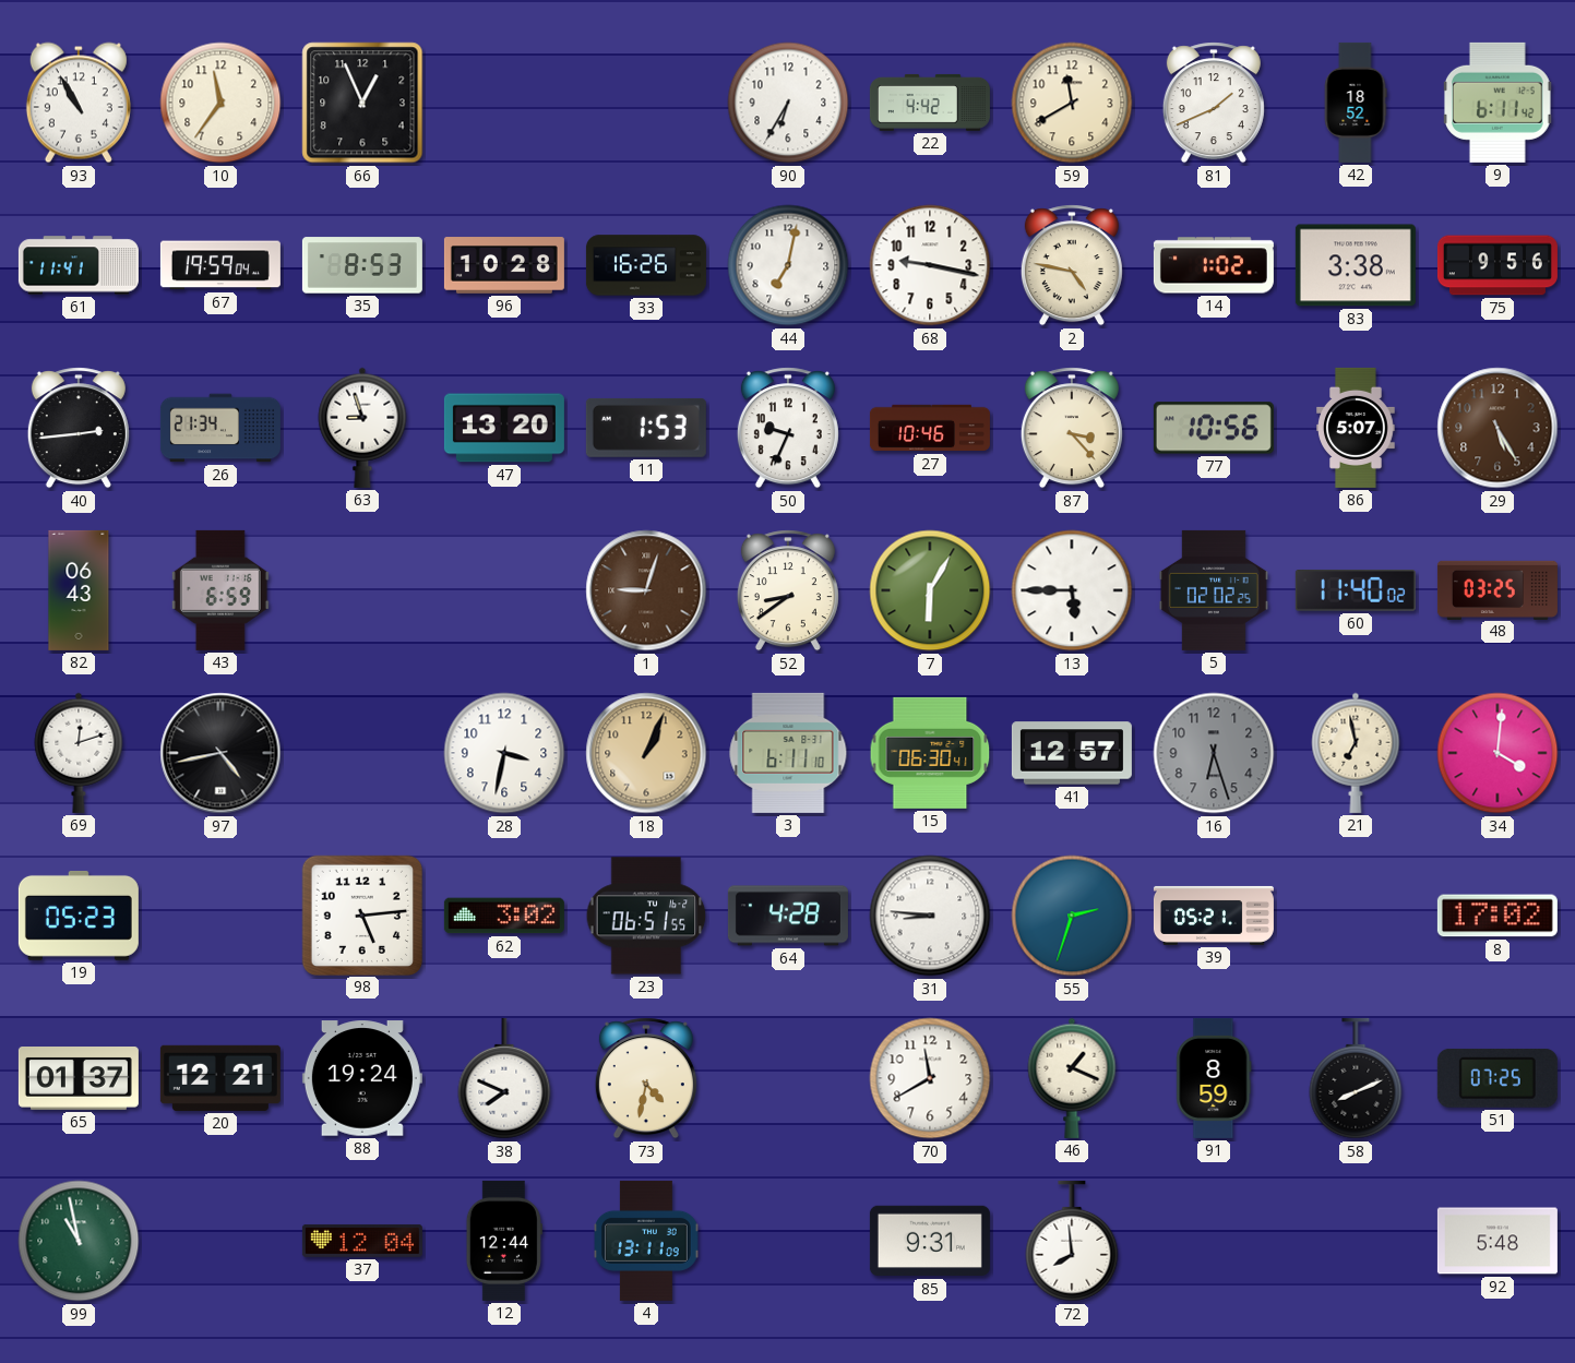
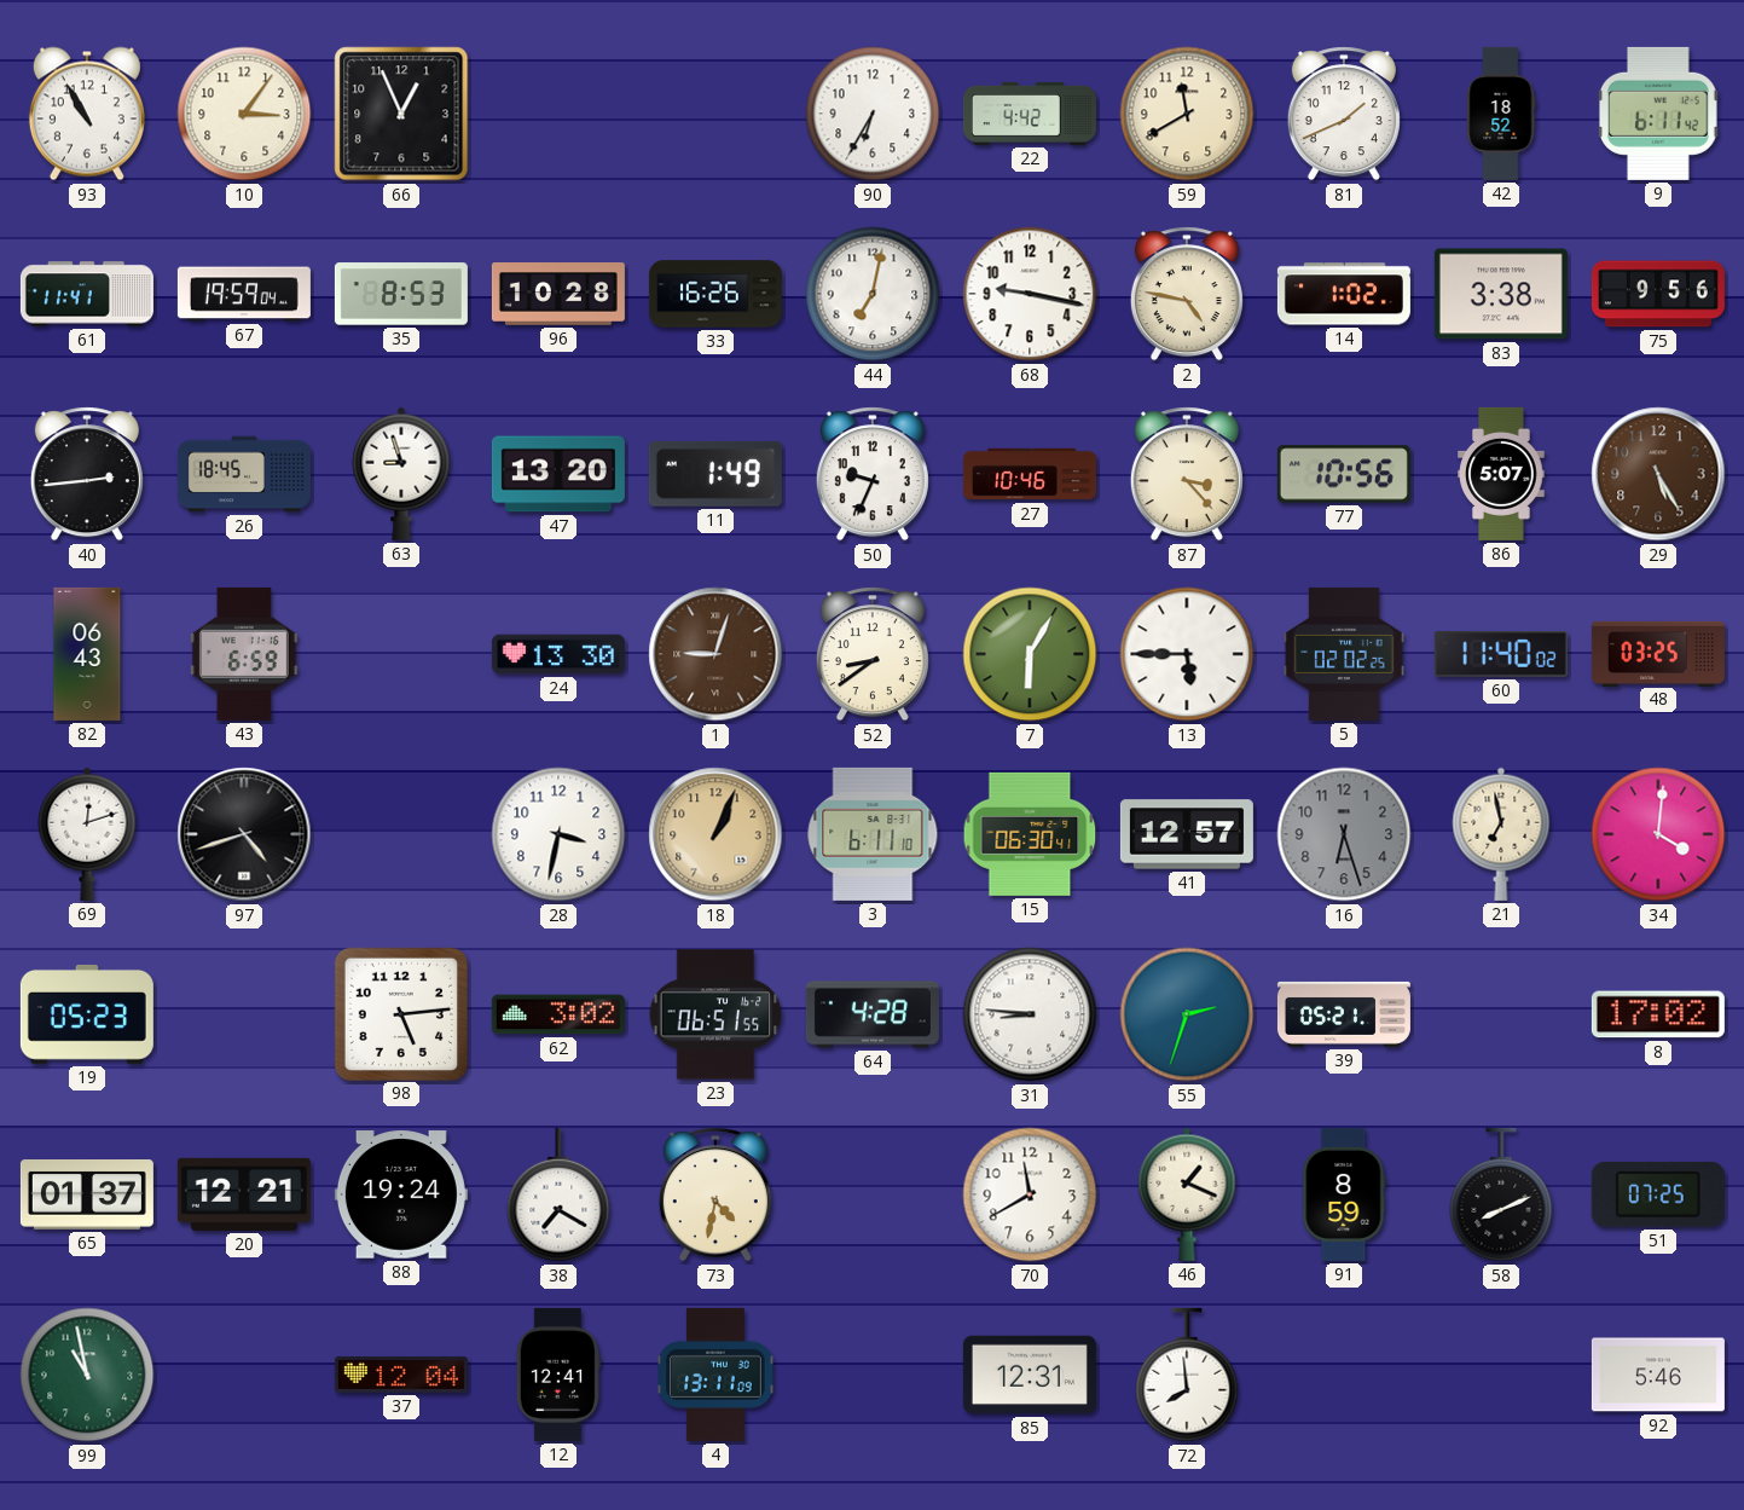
10: 11:36 -> 3:06 (244, 114)
26: 21:34 -> 18:45 (244, 474)
11: 1:53 -> 1:49 (715, 474)
24: none -> 13:30 (558, 654)
97: 4:43 -> 4:42 (244, 834)
38: 7:49 -> 7:20 (558, 1194)
12: 12:44 -> 12:41 (558, 1375)
85: 9:31 -> 12:31 (1030, 1375)
92: 5:48 -> 5:46 (1658, 1375)
